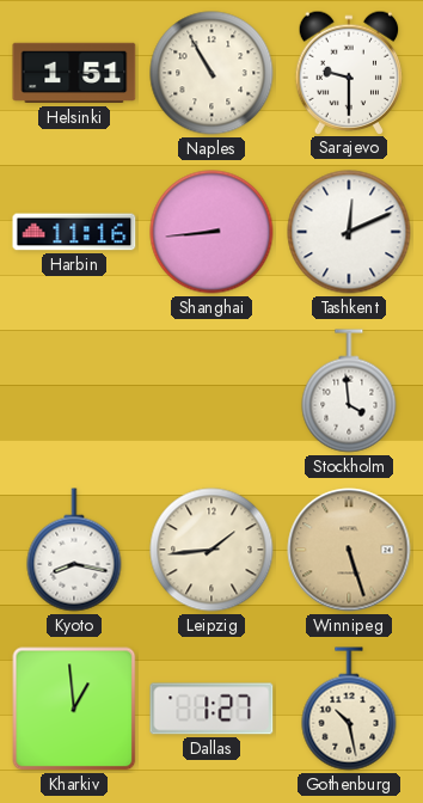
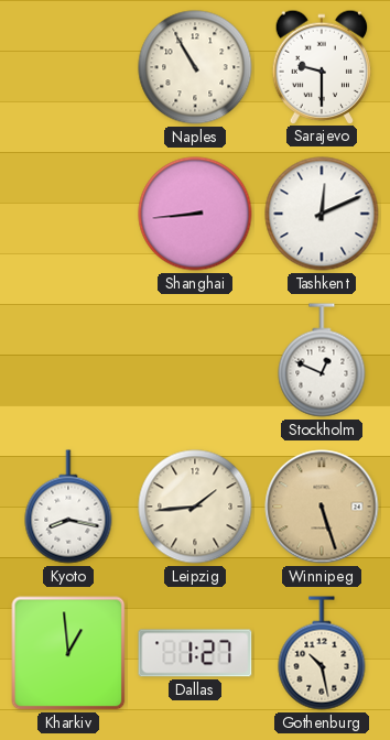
Helsinki: 1:51 -> none (74, 73)
Harbin: 11:16 -> none (74, 232)
Stockholm: 3:59 -> 12:49 (322, 360)
